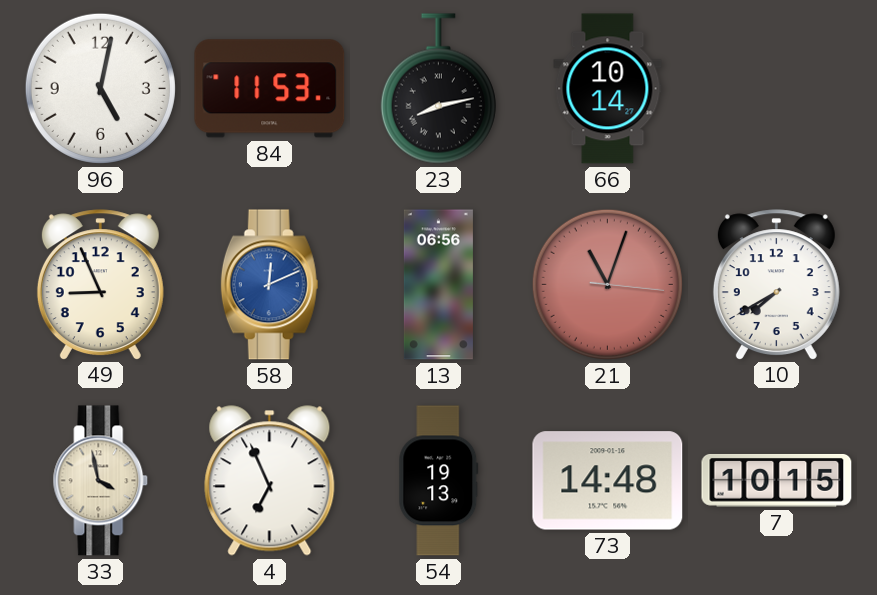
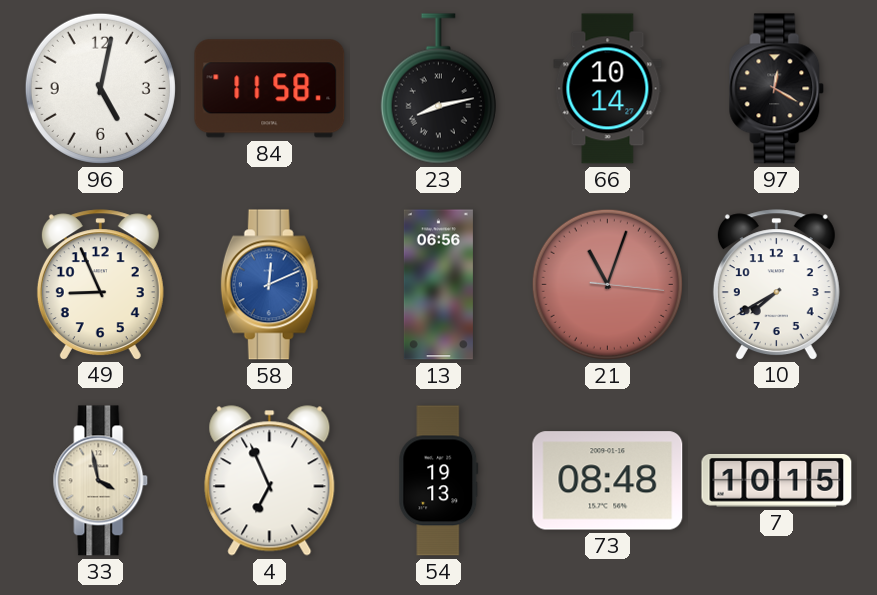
84: 11:53 -> 11:58 (270, 89)
97: none -> 12:20 (777, 89)
73: 14:48 -> 08:48 (608, 481)
